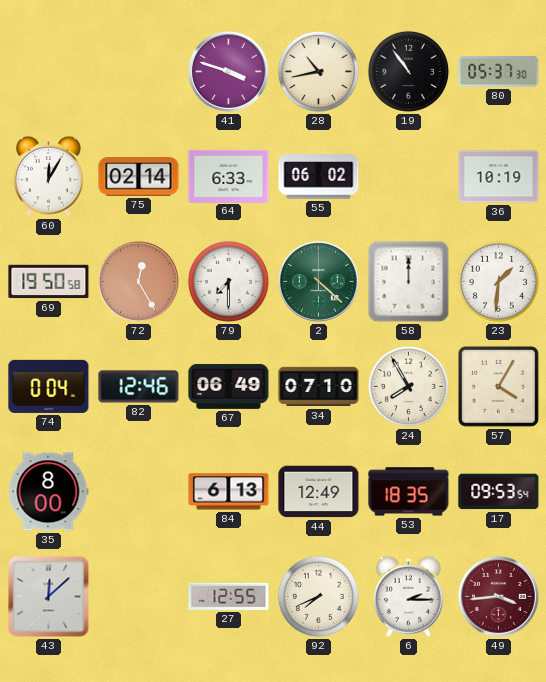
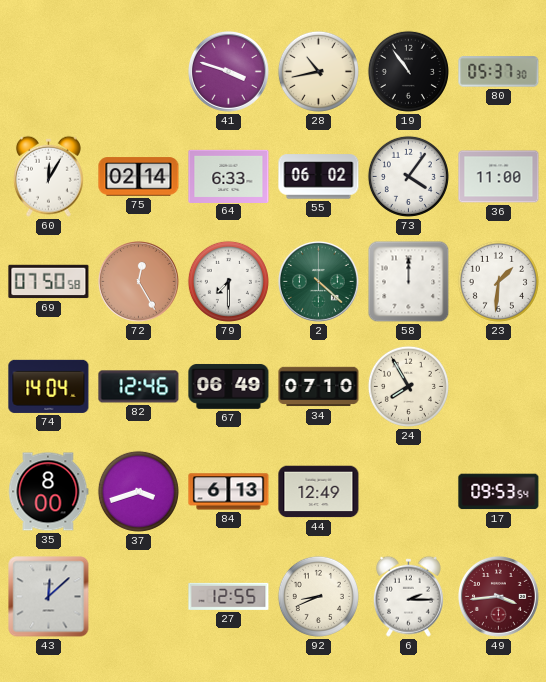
73: none -> 4:06 (408, 176)
36: 10:19 -> 11:00 (499, 177)
69: 19:50 -> 07:50 (49, 282)
74: 0:04 -> 14:04 (49, 386)
57: 4:05 -> none (499, 387)
37: none -> 3:42 (138, 491)
53: 18:35 -> none (409, 492)
92: 7:41 -> 8:41 (318, 596)
